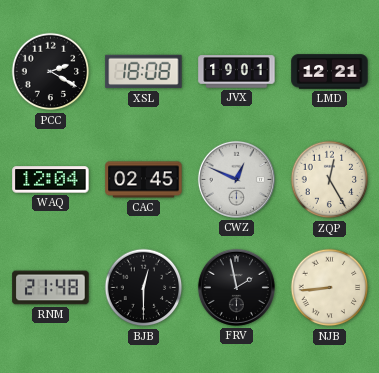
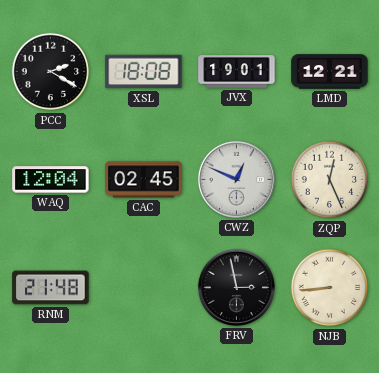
ZQP: 12:25 -> 12:26 (330, 180)
BJB: 12:30 -> none (144, 288)
FRV: 1:58 -> 2:58 (236, 287)
